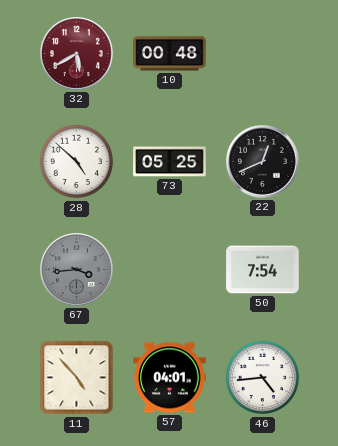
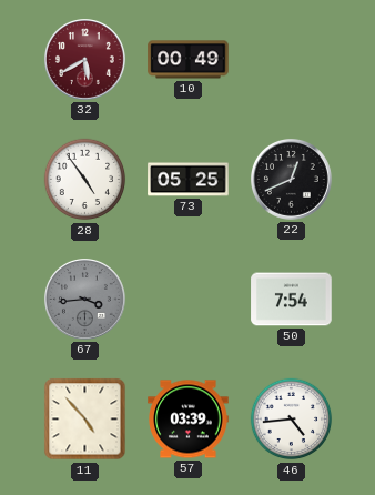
10: 00:48 -> 00:49 (189, 60)
28: 4:52 -> 4:54 (85, 180)
57: 04:01 -> 03:39 (189, 420)
